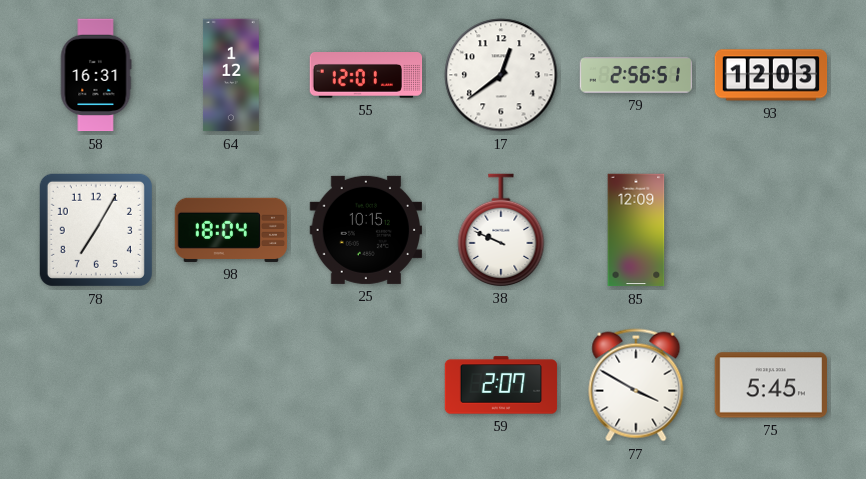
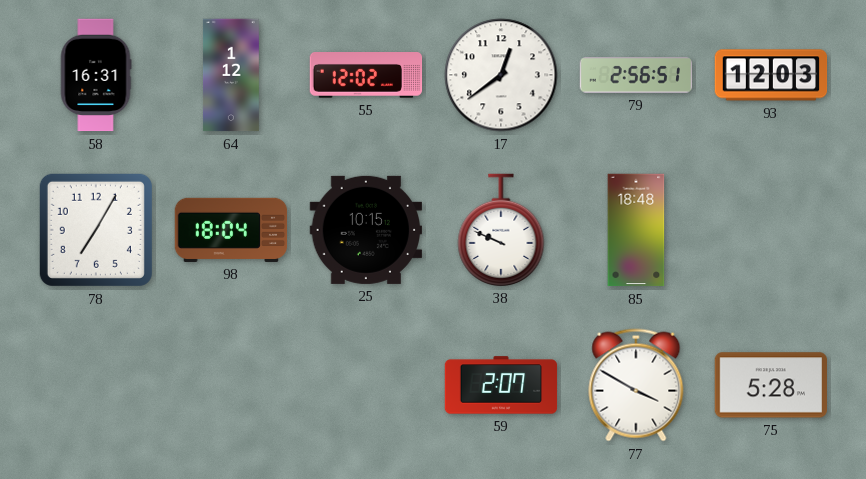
55: 12:01 -> 12:02 (366, 75)
85: 12:09 -> 18:48 (636, 230)
75: 5:45 -> 5:28 (770, 385)
